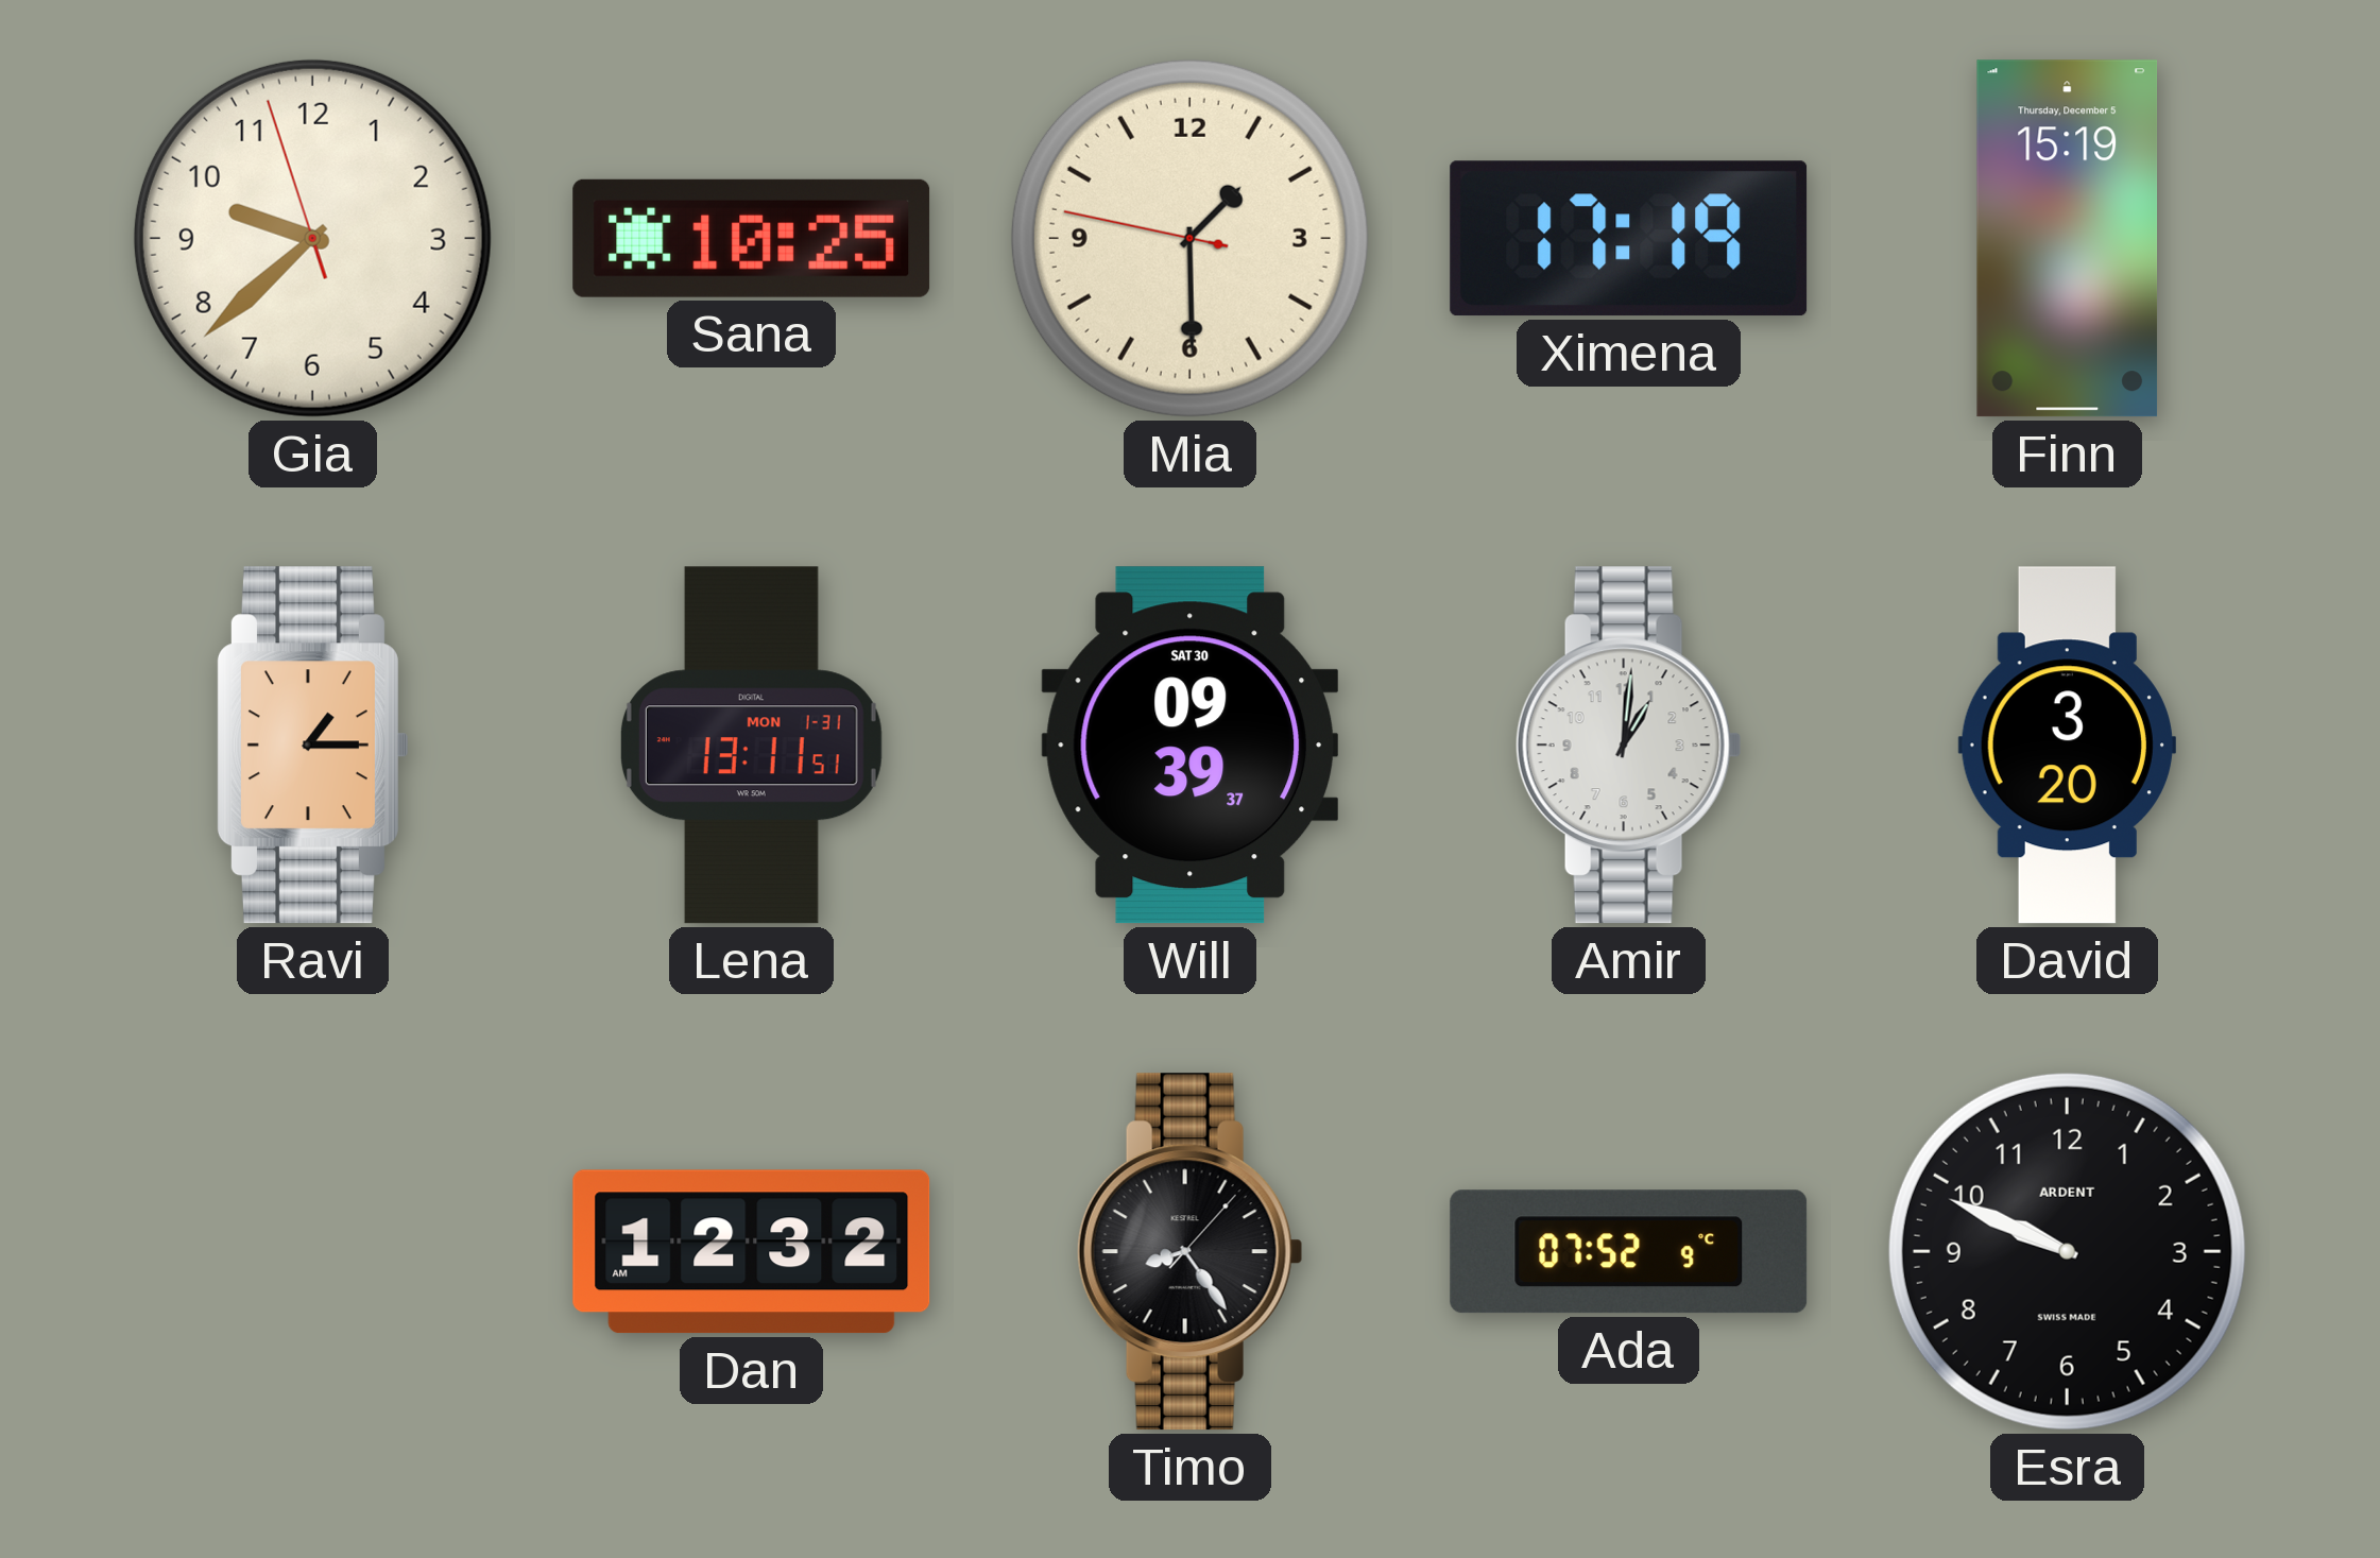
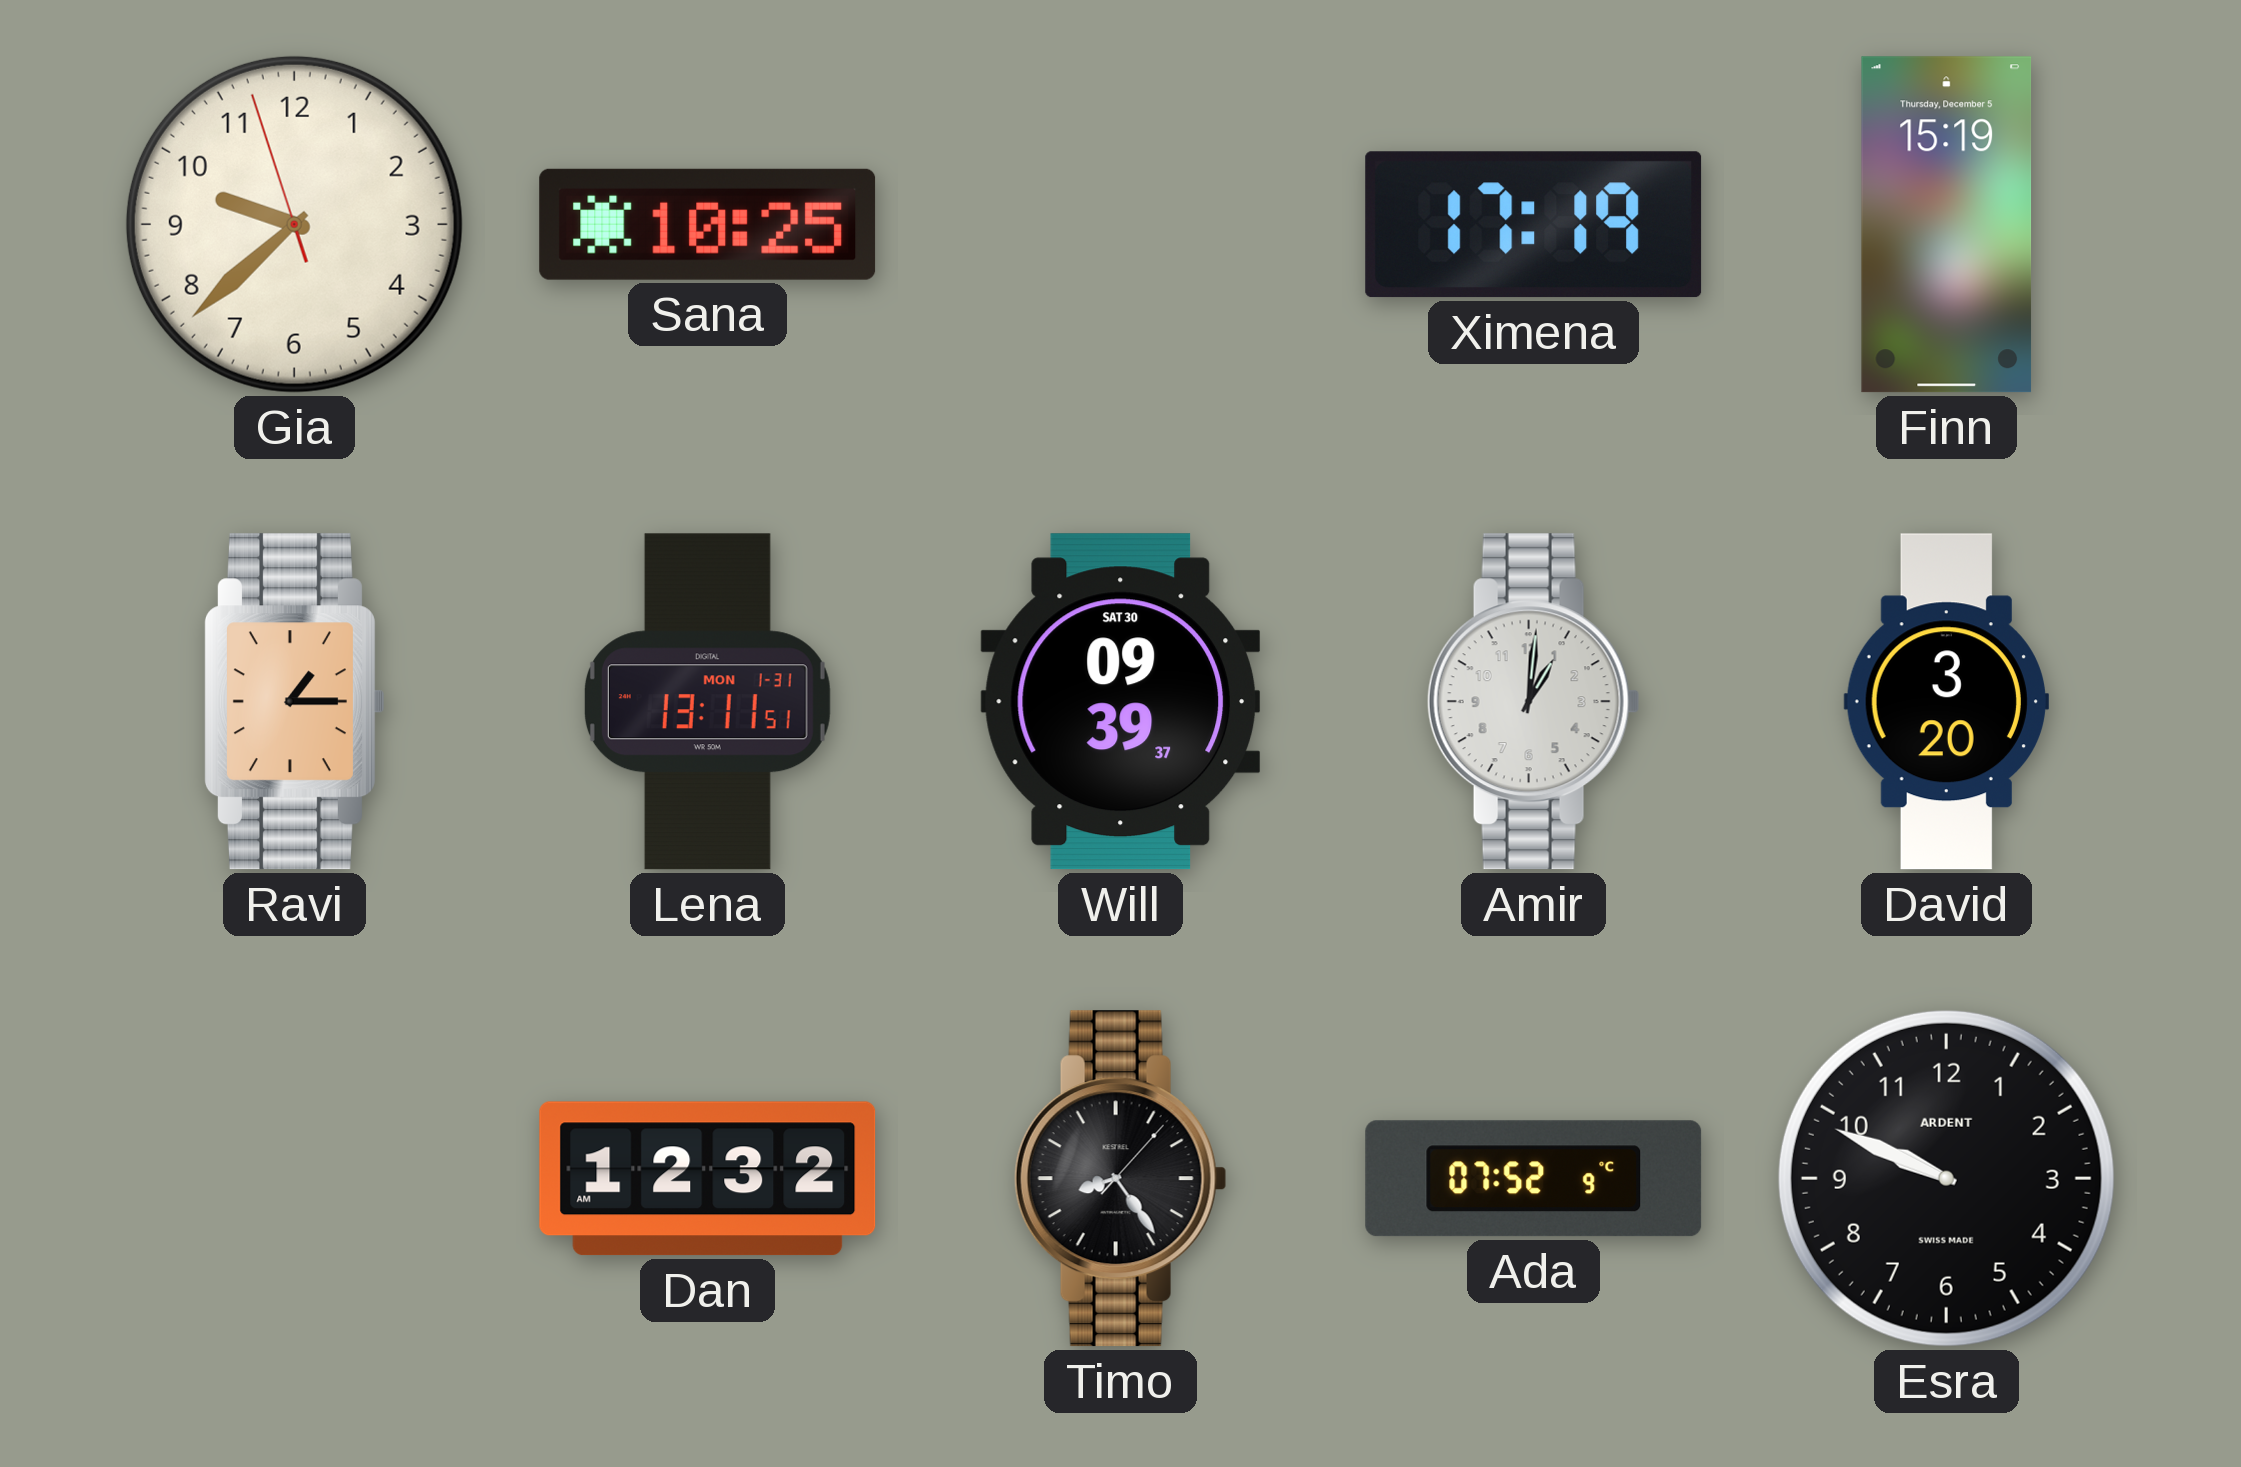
Mia: 1:29 -> none (1189, 238)
